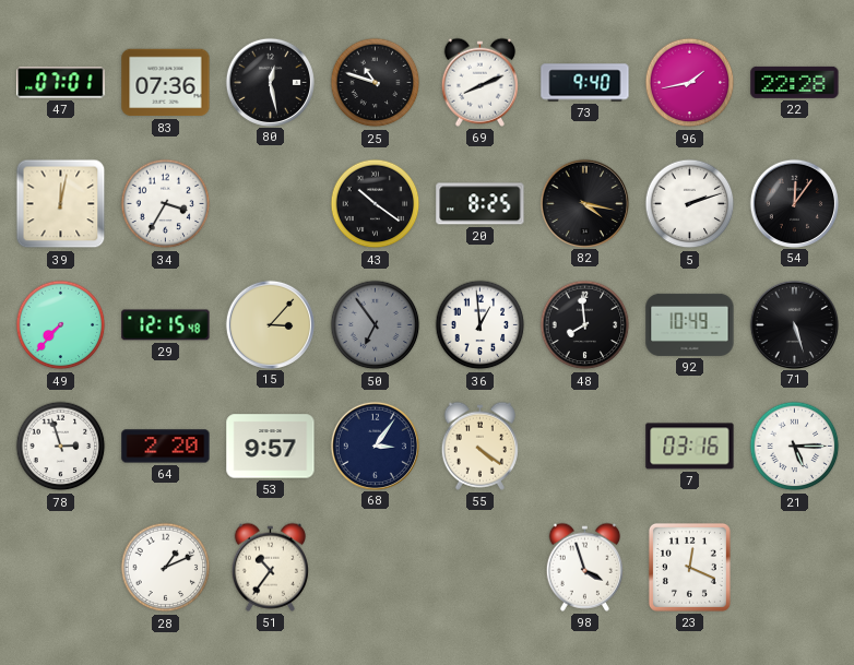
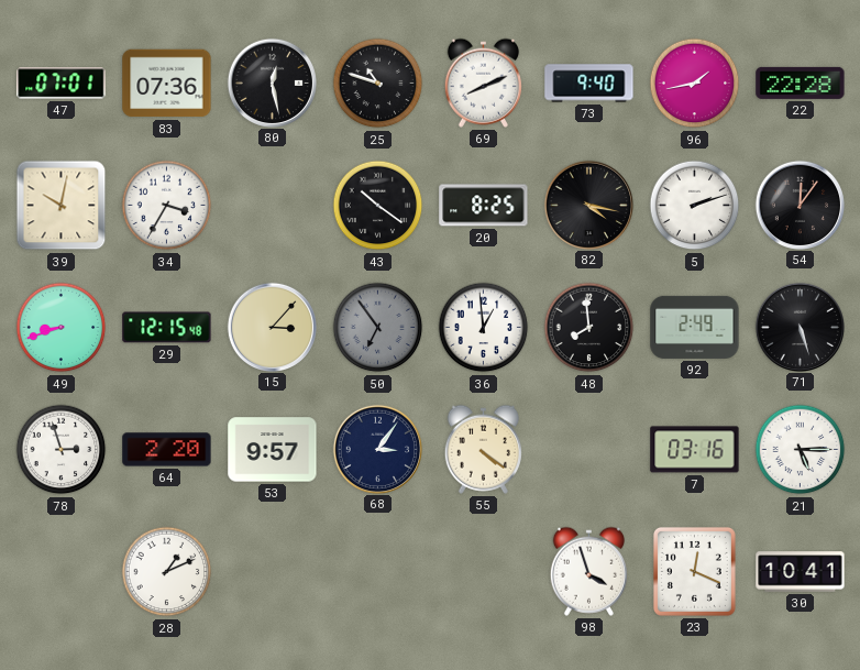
39: 12:02 -> 10:02 (62, 206)
49: 7:37 -> 8:42 (62, 328)
92: 10:49 -> 2:49 (695, 327)
51: 10:36 -> none (270, 567)
30: none -> 10:41 (801, 572)
